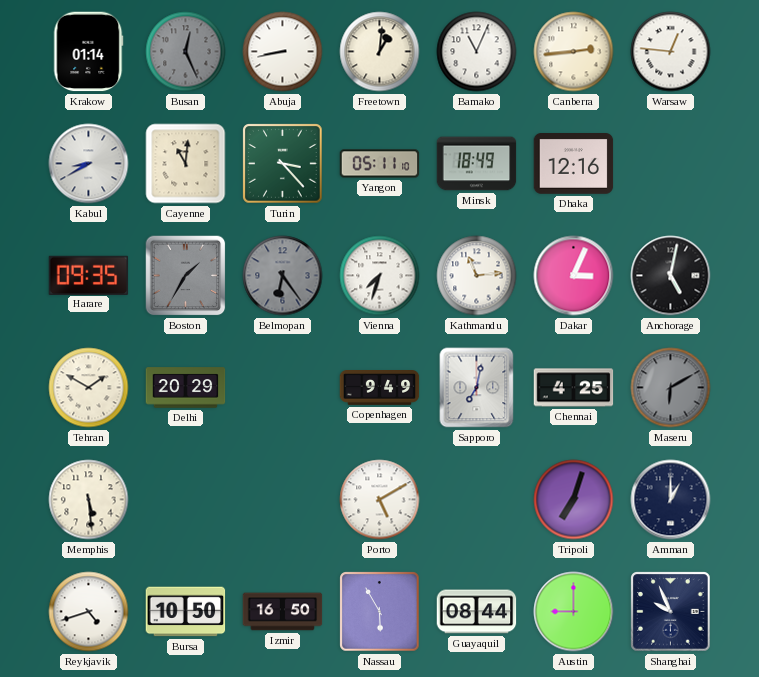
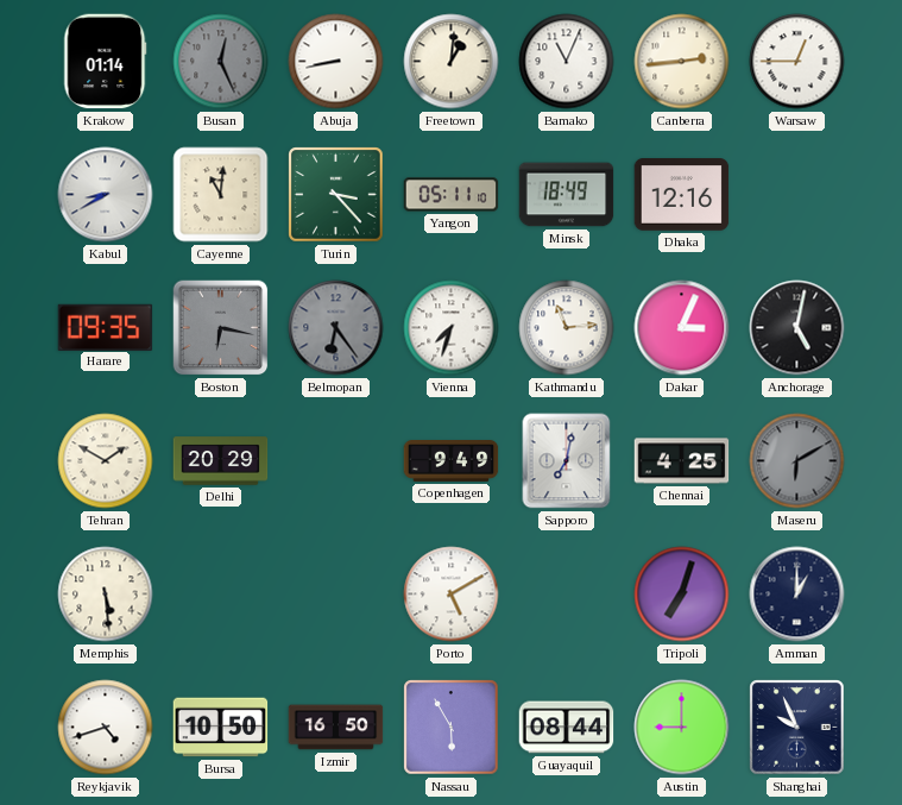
Warsaw: 12:46 -> 12:45 (797, 62)
Boston: 1:35 -> 6:17 (221, 328)
